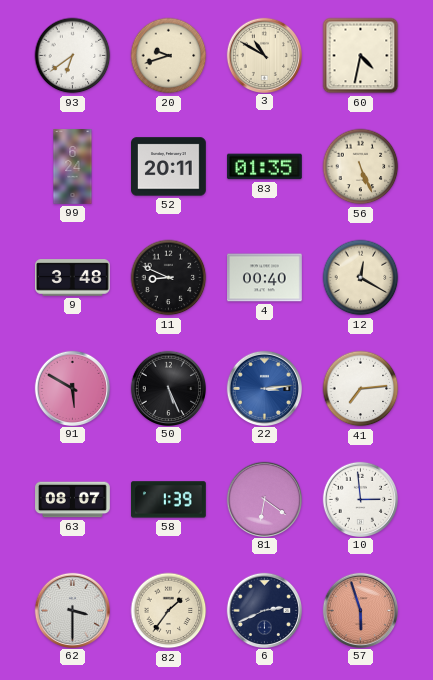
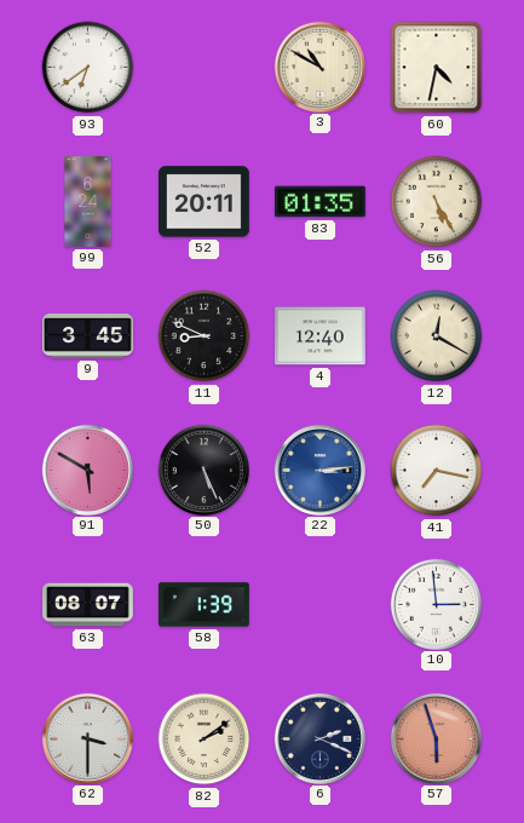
20: 9:42 -> none (169, 56)
56: 5:26 -> 5:25 (437, 202)
9: 3:48 -> 3:45 (88, 336)
4: 00:40 -> 12:40 (321, 336)
41: 7:14 -> 7:17 (437, 471)
81: 6:21 -> none (264, 499)
82: 1:36 -> 2:09 (205, 739)
6: 2:41 -> 2:19 (319, 738)
